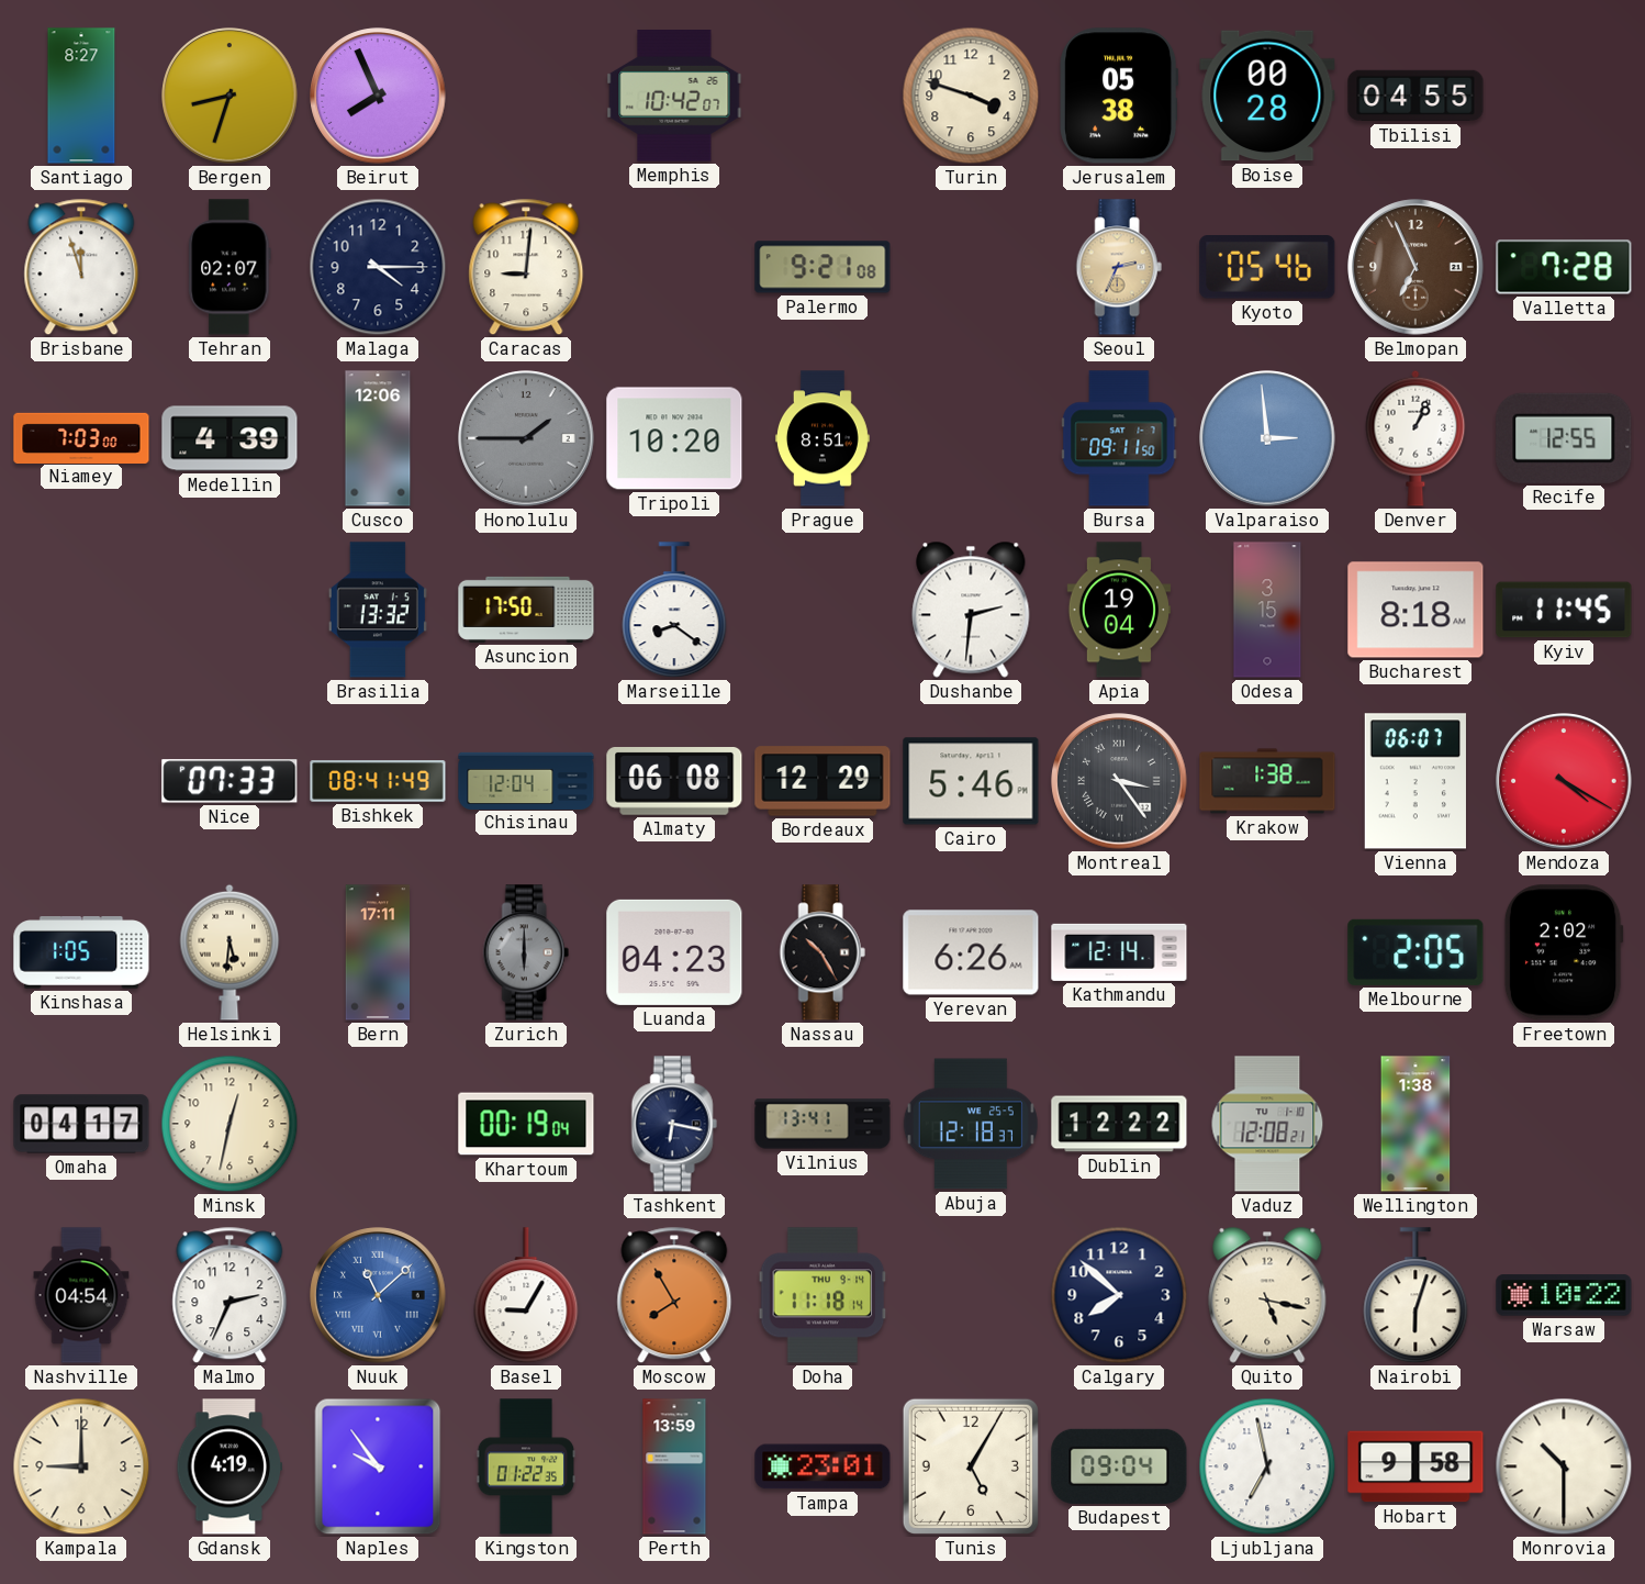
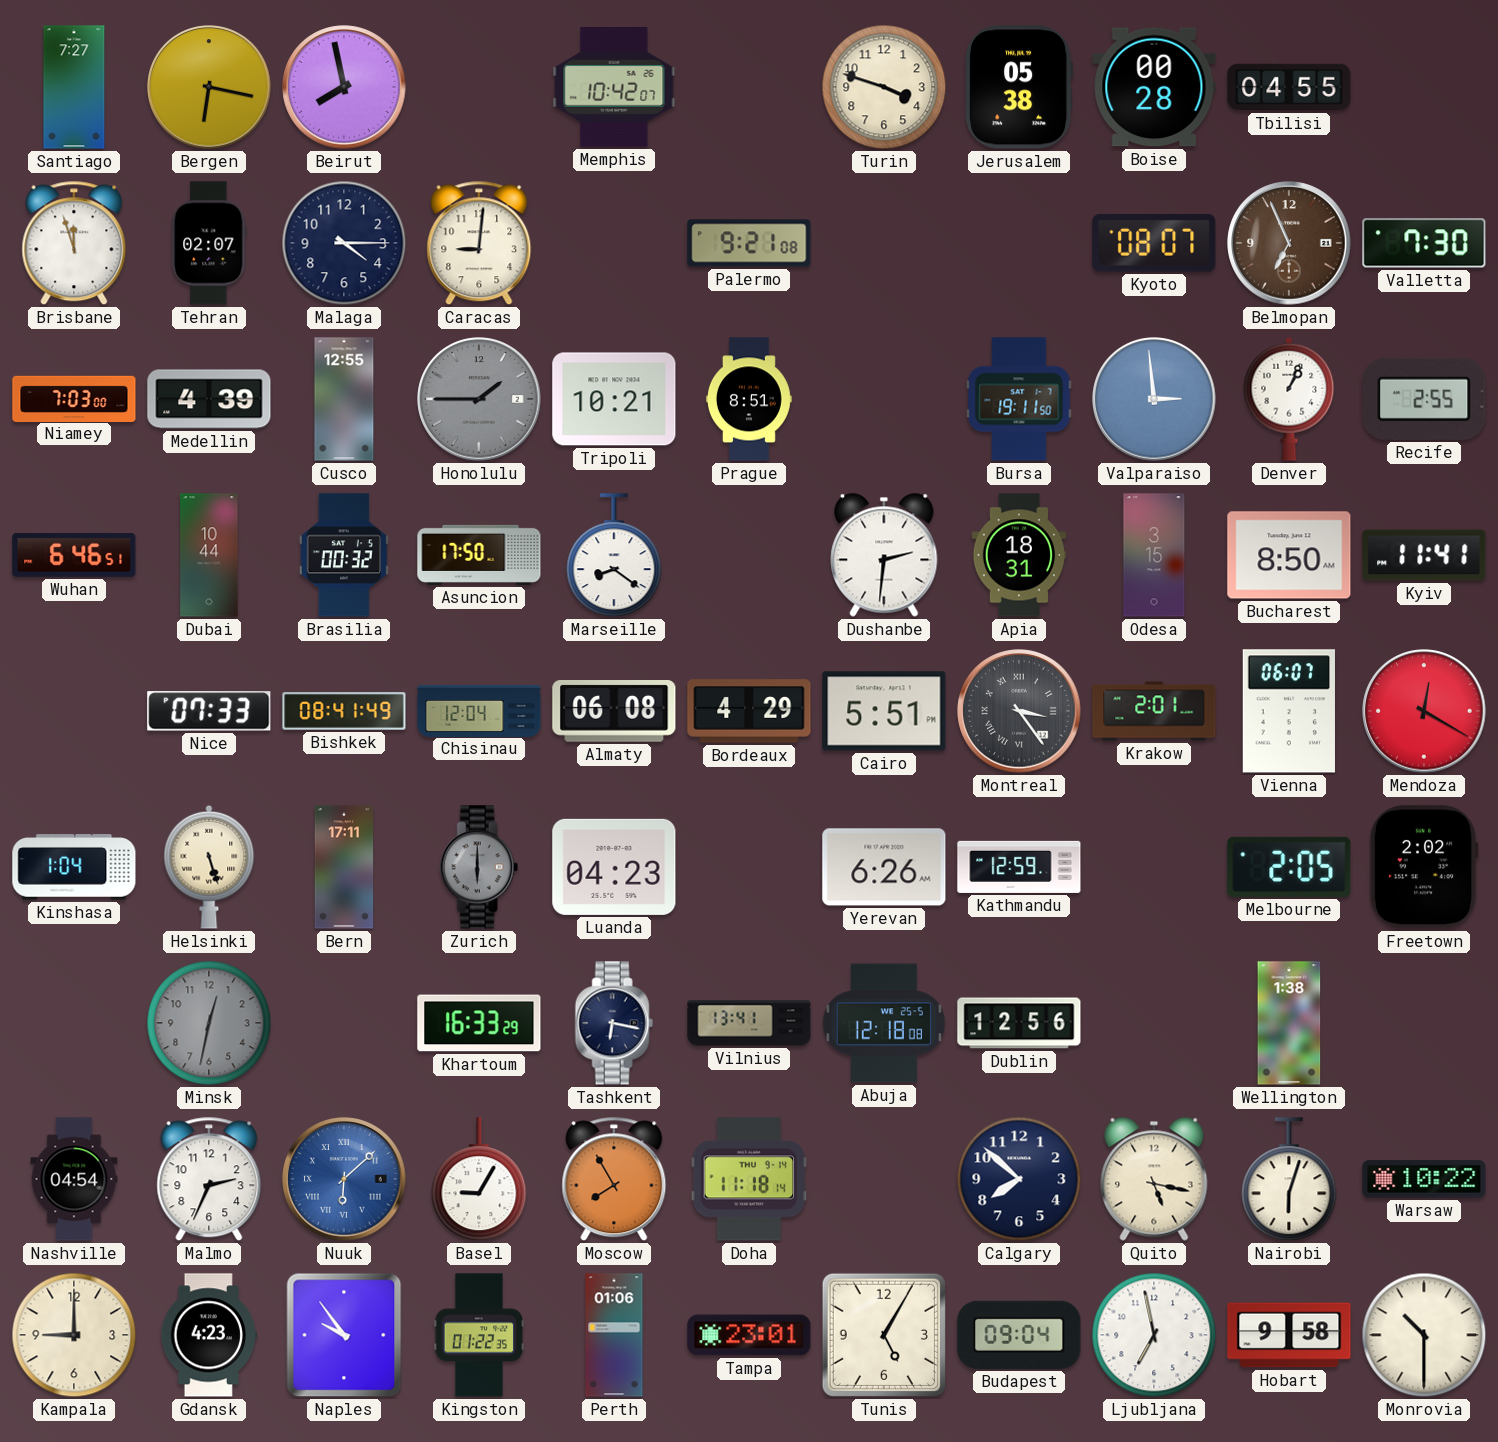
Santiago: 8:27 -> 7:27 (74, 87)
Bergen: 8:33 -> 6:17 (209, 87)
Beirut: 7:56 -> 7:58 (344, 87)
Seoul: 2:34 -> none (1119, 267)
Kyoto: 05:46 -> 08:07 (1154, 244)
Valletta: 7:28 -> 7:30 (1424, 243)
Cusco: 12:06 -> 12:55 (344, 399)
Tripoli: 10:20 -> 10:21 (614, 399)
Bursa: 09:11 -> 19:11 (1019, 399)
Recife: 12:55 -> 2:55 (1424, 399)
Wuhan: none -> 6:46 (74, 555)
Dubai: none -> 10:44 (209, 555)
Brasilia: 13:32 -> 00:32 (344, 555)
Apia: 19:04 -> 18:31 (1019, 555)
Bucharest: 8:18 -> 8:50 (1289, 555)
Kyiv: 11:45 -> 11:41 (1424, 555)
Bordeaux: 12:29 -> 4:29 (749, 711)
Cairo: 5:46 -> 5:51 (884, 711)
Krakow: 1:38 -> 2:01 (1154, 711)
Mendoza: 4:20 -> 12:20 (1424, 711)
Kinshasa: 1:05 -> 1:04 (74, 867)
Helsinki: 5:31 -> 5:27 (209, 867)
Nassau: 10:25 -> none (822, 952)
Kathmandu: 12:14 -> 12:59 (1019, 867)
Omaha: 04:17 -> none (81, 1124)
Minsk dial: cream -> grey (209, 1023)
Khartoum: 00:19 -> 16:33 (479, 1023)
Abuja: 12:18:37 -> 12:18:08 (884, 1023)
Dublin: 12:22 -> 12:56 (1019, 1023)
Vaduz: 12:08 -> none (1267, 1124)
Nuuk: 11:08 -> 6:08 (344, 1179)
Gdansk: 4:19 -> 4:23 (209, 1335)
Perth: 13:59 -> 01:06 (614, 1335)
